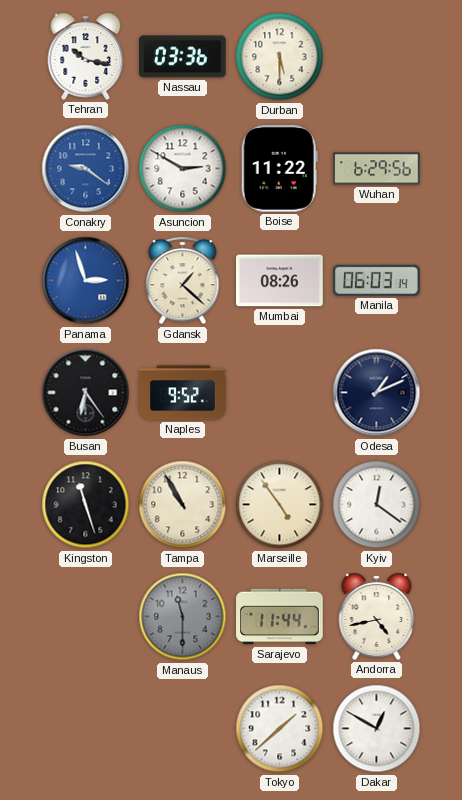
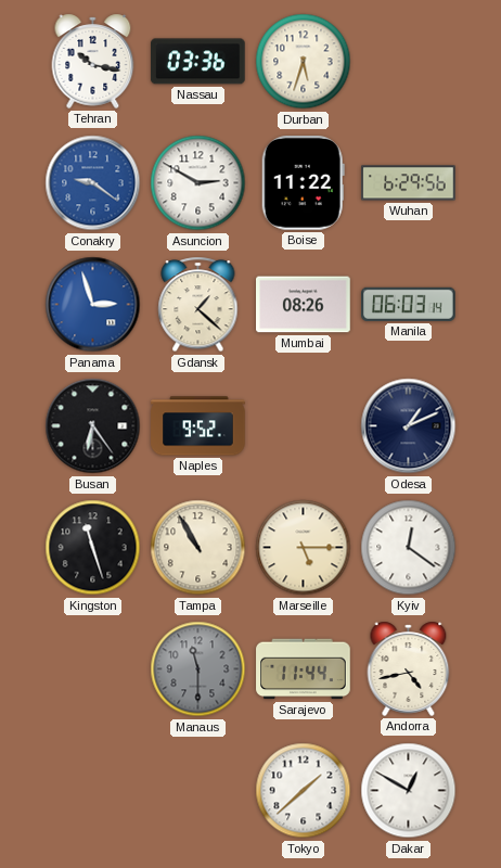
Durban: 5:30 -> 5:33 (304, 62)
Marseille: 4:54 -> 5:15 (304, 548)
